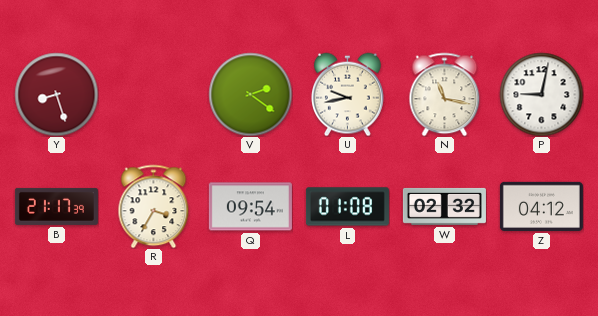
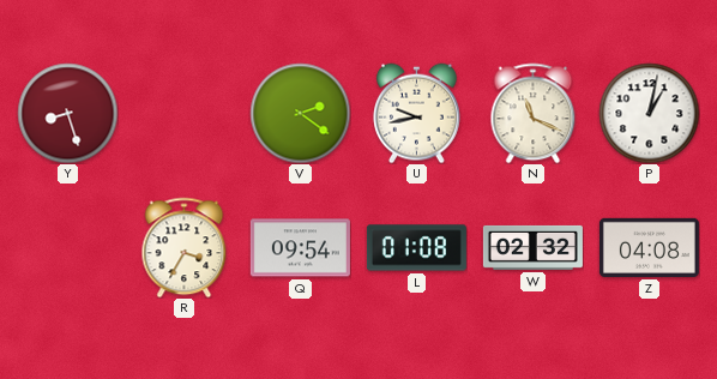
N: 11:17 -> 11:19 (534, 113)
P: 9:02 -> 1:02 (649, 113)
B: 21:17 -> none (56, 206)
Z: 04:12 -> 04:08 (649, 247)
